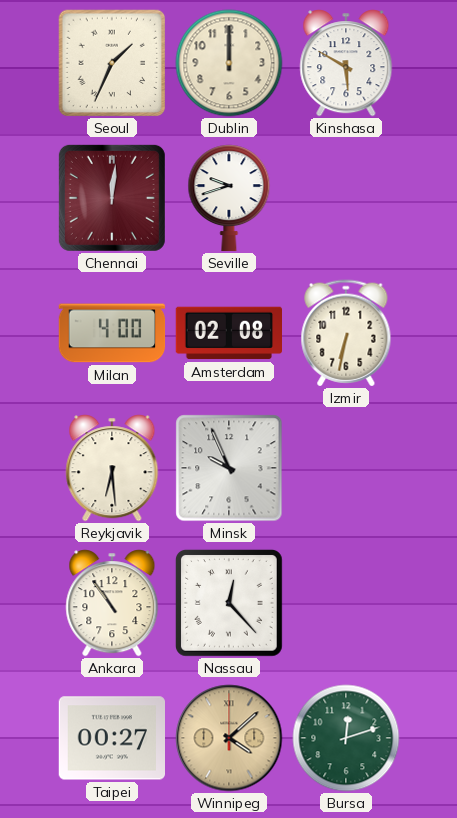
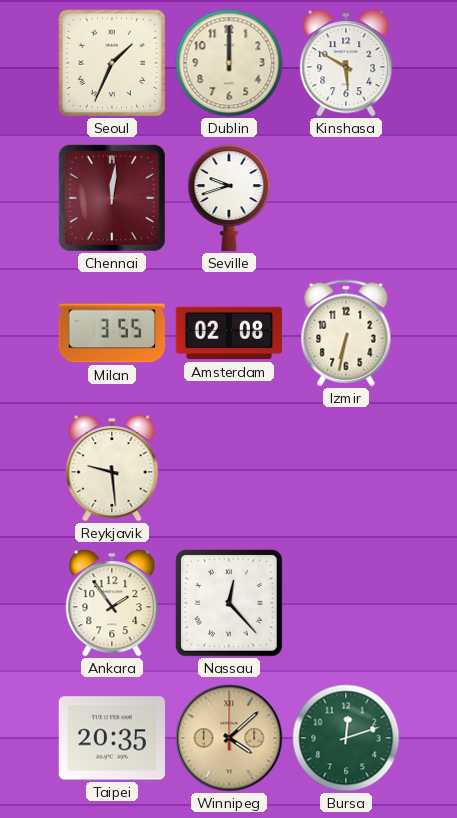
Milan: 4:00 -> 3:55 (112, 333)
Reykjavik: 6:29 -> 9:29 (112, 468)
Minsk: 9:56 -> none (229, 468)
Ankara: 10:54 -> 1:54 (112, 603)
Taipei: 00:27 -> 20:35 (111, 738)
